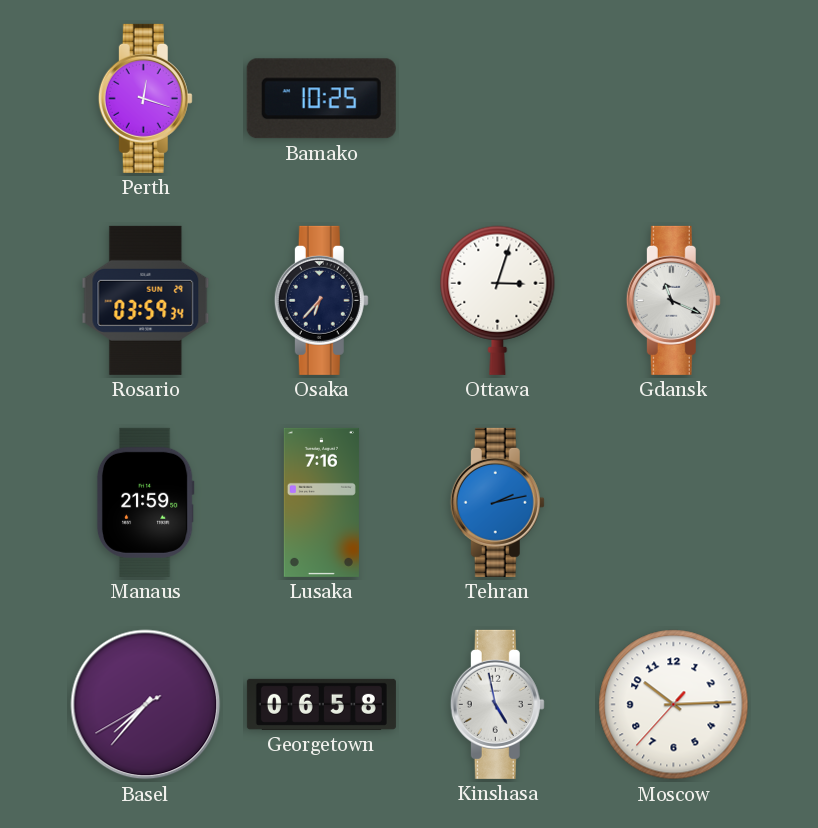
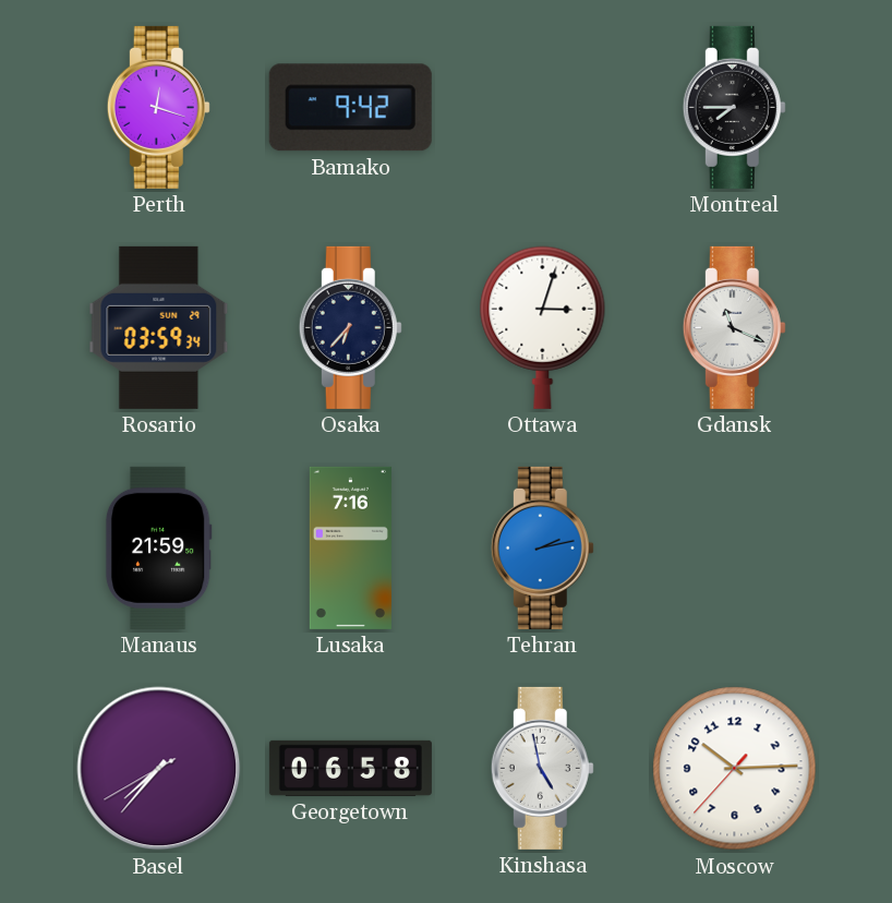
Bamako: 10:25 -> 9:42 (350, 108)
Montreal: none -> 7:45 (734, 107)
